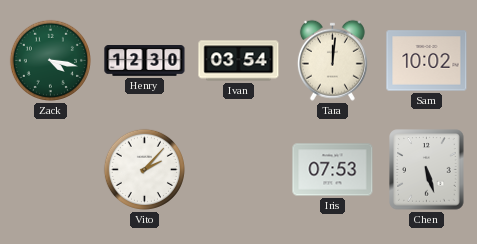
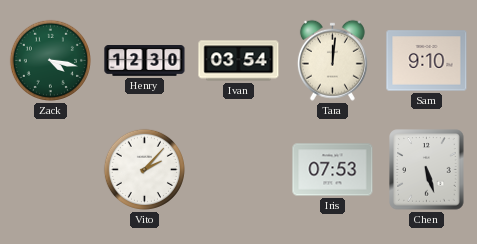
Sam: 10:02 -> 9:10 (427, 61)
